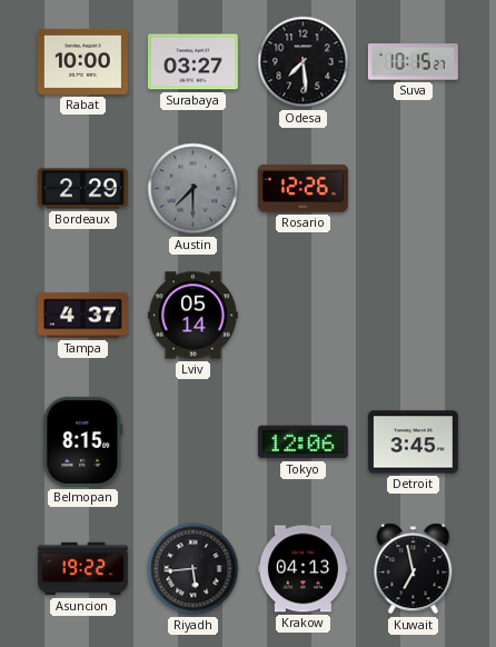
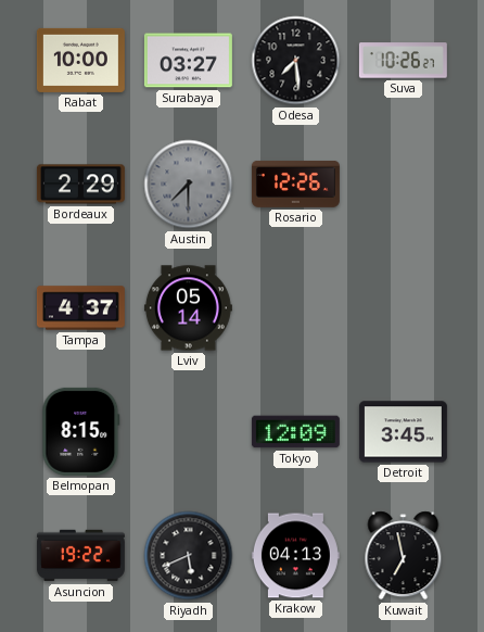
Suva: 10:15 -> 10:26 (403, 61)
Tokyo: 12:06 -> 12:09 (295, 432)
Riyadh: 5:44 -> 5:41 (189, 556)
